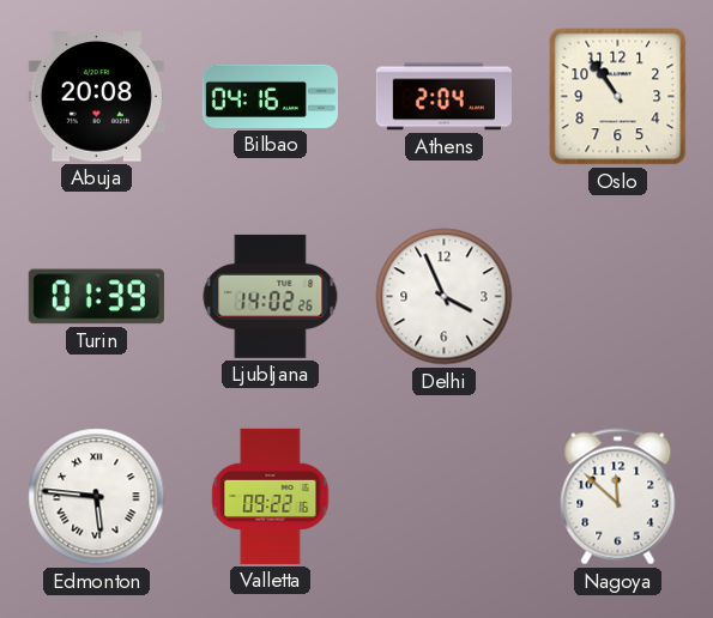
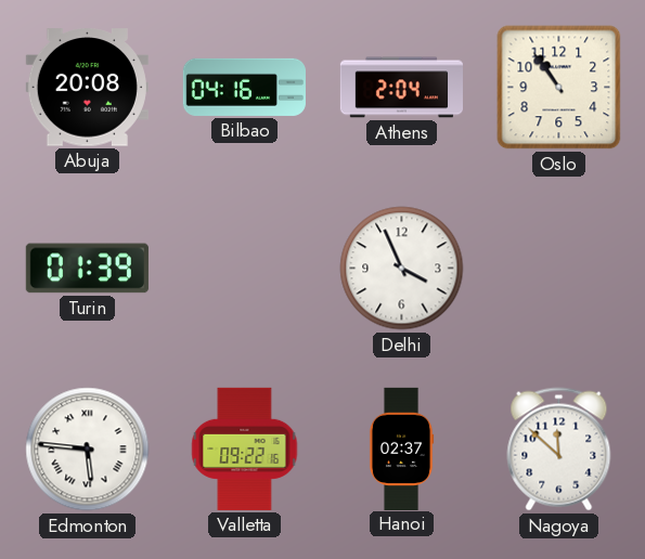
Ljubljana: 14:02 -> none (271, 296)
Hanoi: none -> 02:37 (401, 448)
